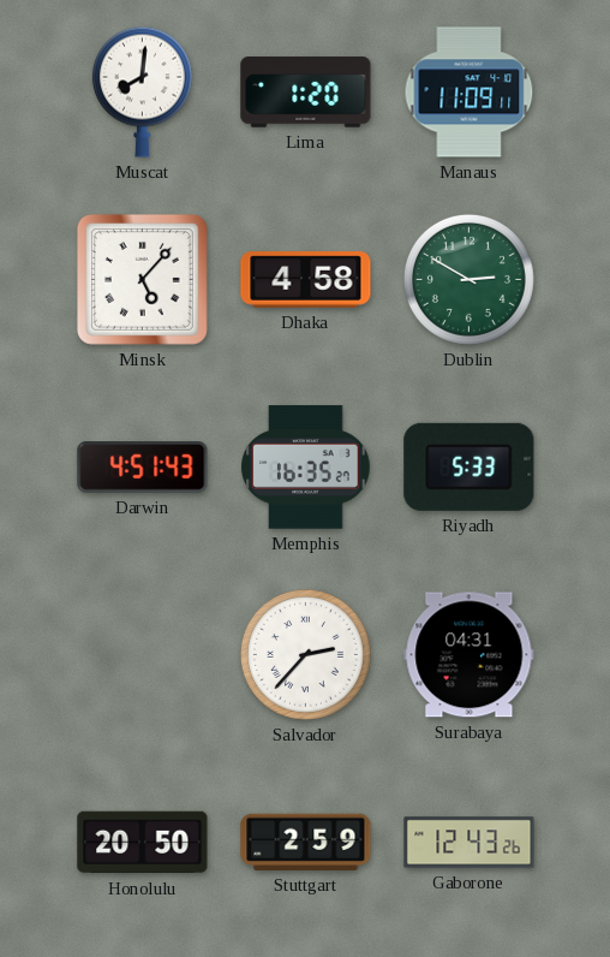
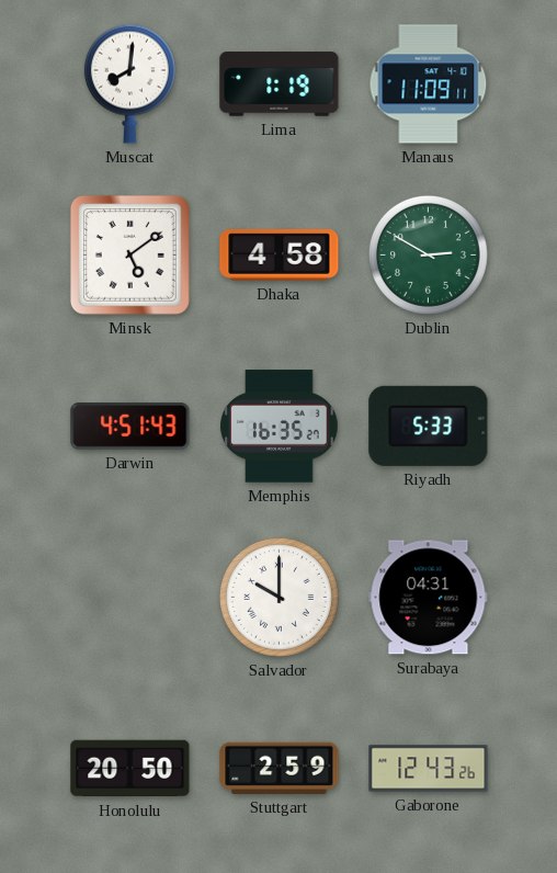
Lima: 1:20 -> 1:19 (280, 84)
Minsk: 5:07 -> 5:09 (129, 254)
Salvador: 2:37 -> 10:00 (278, 597)
